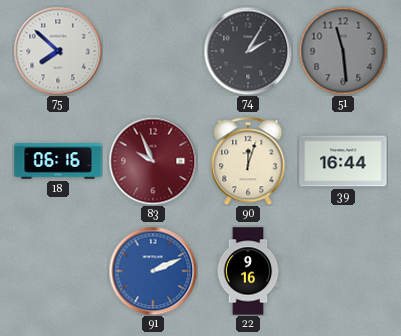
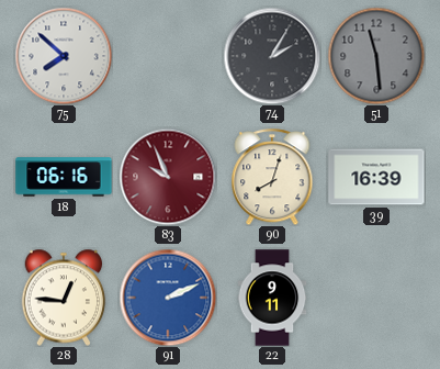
90: 12:03 -> 8:03 (272, 177)
39: 16:44 -> 16:39 (376, 177)
28: none -> 12:46 (64, 298)
22: 9:16 -> 9:11 (272, 298)
